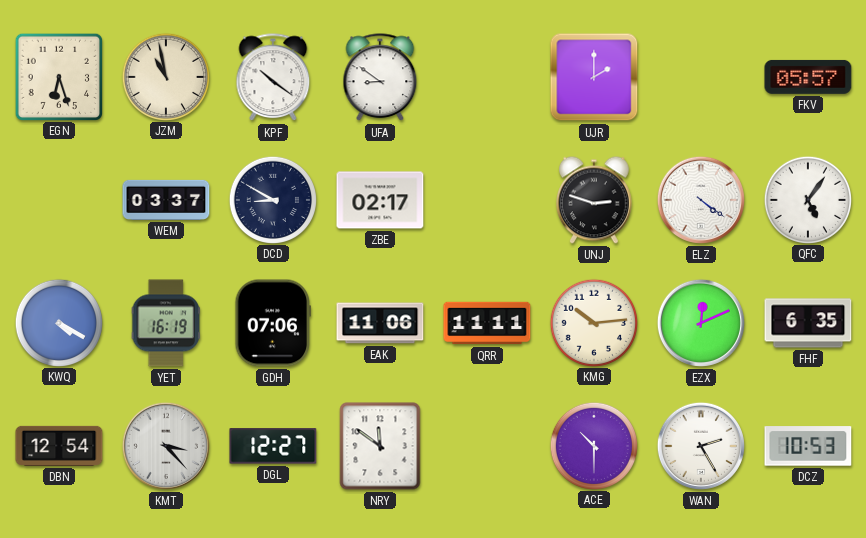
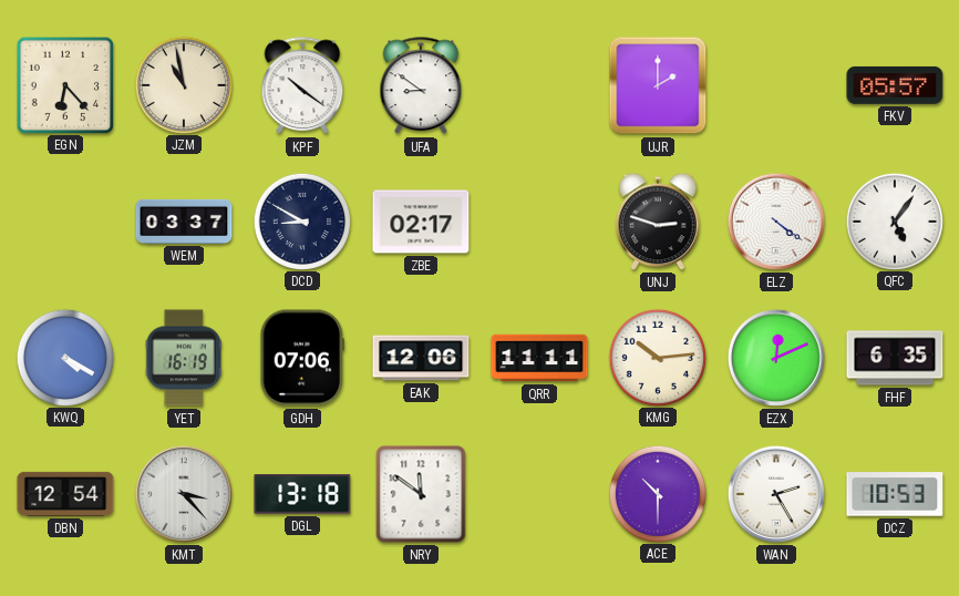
EGN: 6:27 -> 6:23 (64, 84)
EAK: 11:06 -> 12:06 (421, 358)
DGL: 12:27 -> 13:18 (302, 494)
